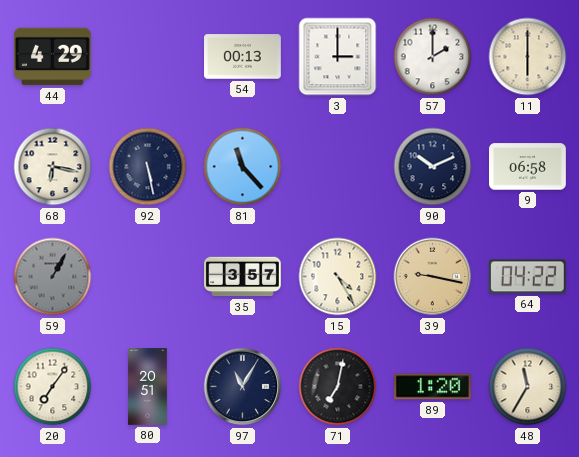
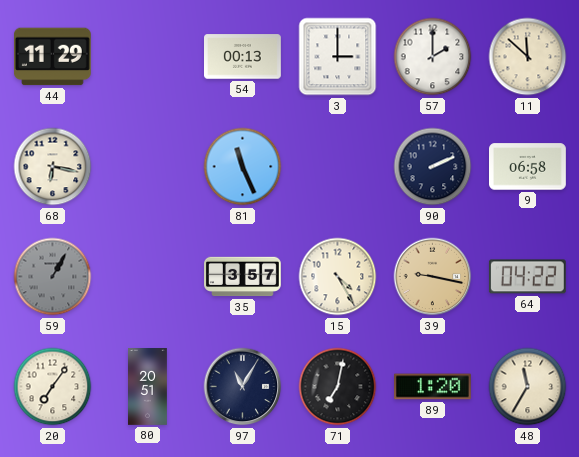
44: 4:29 -> 11:29 (52, 57)
11: 6:00 -> 11:52 (528, 57)
92: 5:28 -> none (148, 167)
81: 11:23 -> 11:26 (243, 167)
90: 10:11 -> 2:11 (433, 167)
